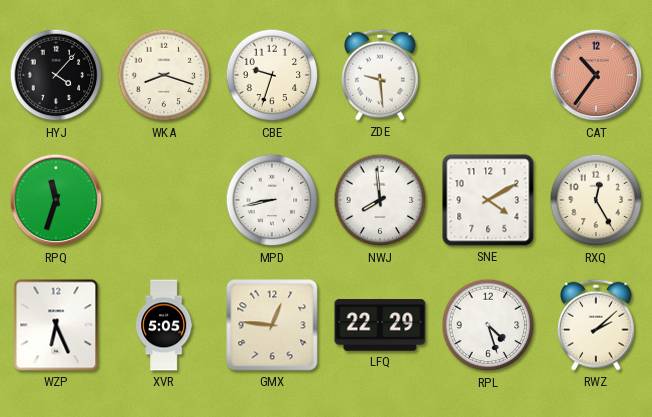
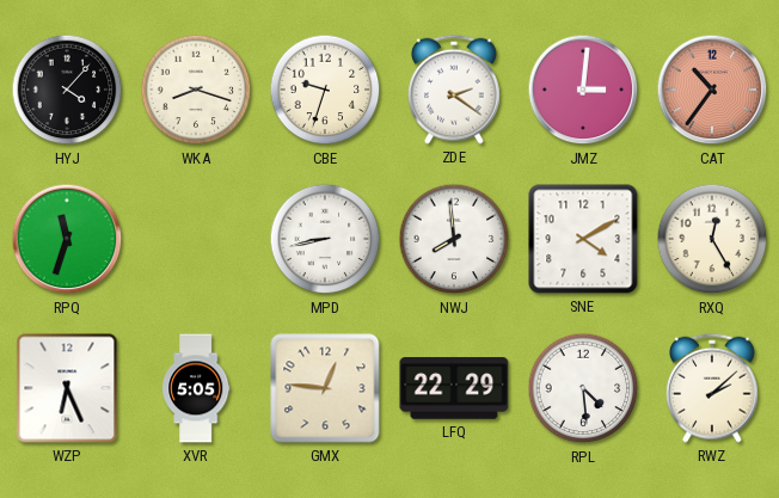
ZDE: 9:29 -> 2:21 (455, 90)
JMZ: none -> 3:01 (583, 90)
RPL: 4:27 -> 4:29 (583, 388)
